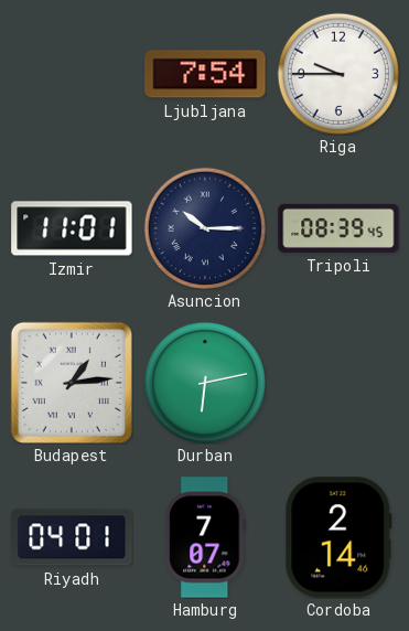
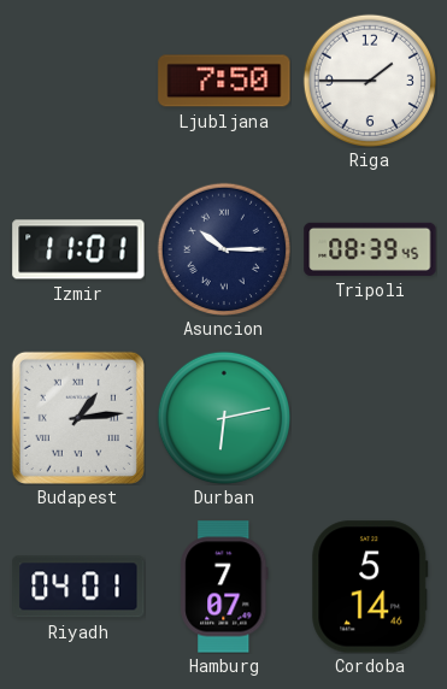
Ljubljana: 7:54 -> 7:50 (224, 81)
Riga: 9:45 -> 1:45 (369, 79)
Cordoba: 2:14 -> 5:14 (370, 587)
